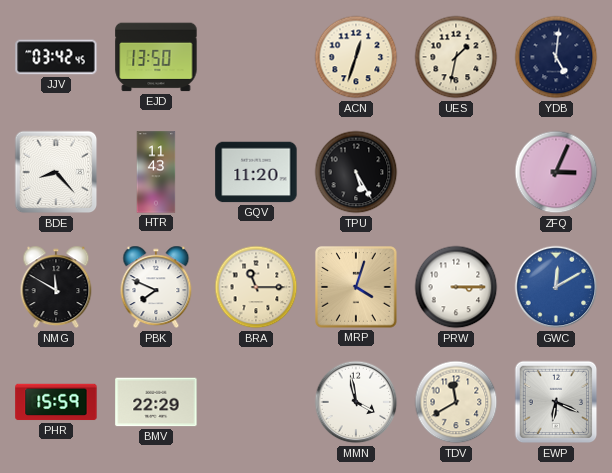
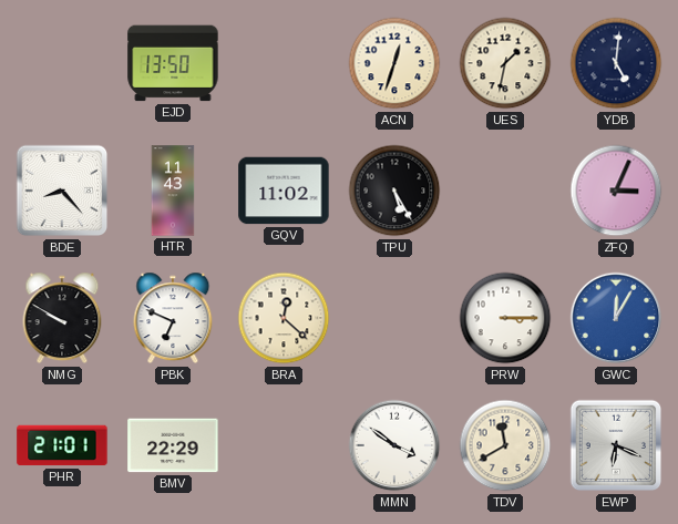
JJV: 03:42 -> none (56, 57)
GQV: 11:20 -> 11:02 (284, 191)
NMG: 11:50 -> 9:50 (62, 318)
PBK: 7:49 -> 6:49 (173, 318)
BRA: 11:15 -> 12:22 (284, 318)
MRP: 4:03 -> none (356, 287)
GWC: 12:10 -> 12:05 (616, 318)
PHR: 15:59 -> 21:01 (62, 445)
MMN: 3:58 -> 3:51 (394, 445)
